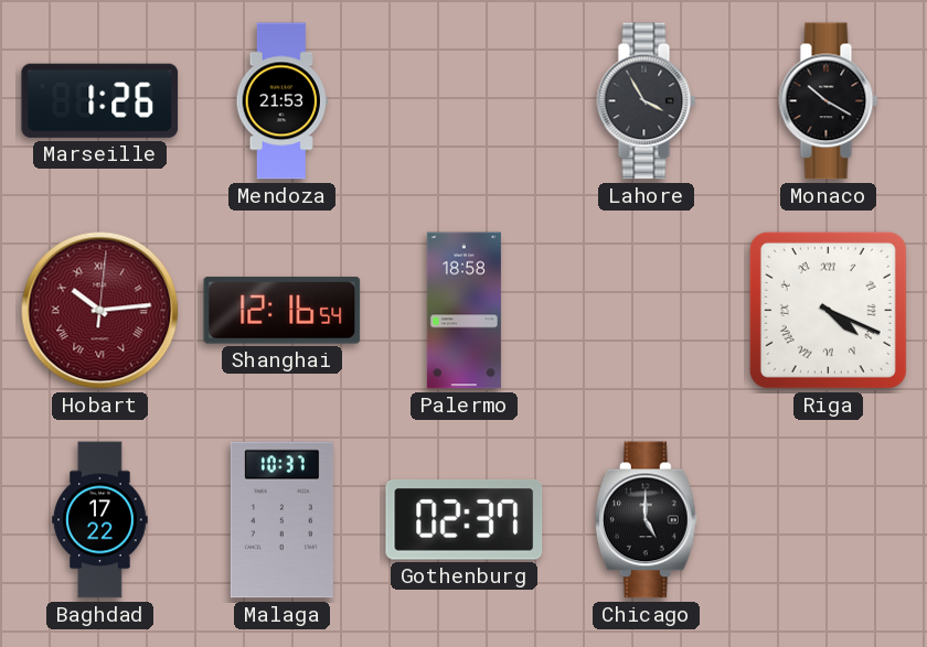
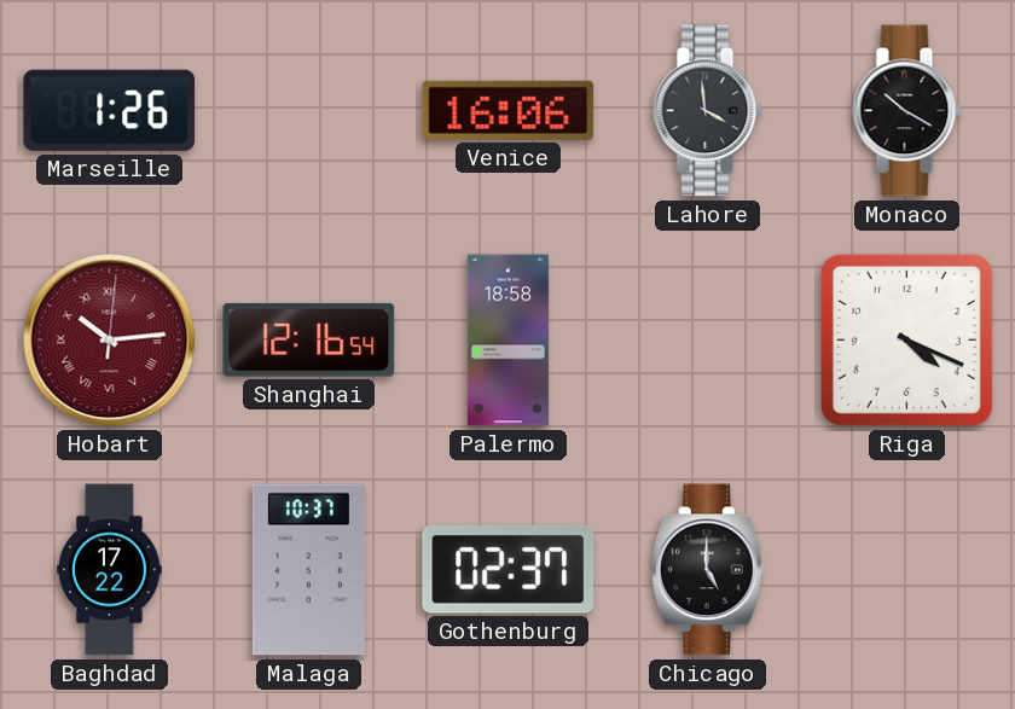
Mendoza: 21:53 -> none (281, 101)
Venice: none -> 16:06 (509, 110)
Lahore: 3:55 -> 3:59 (708, 111)
Riga numerals: Roman -> Arabic (906, 339)
